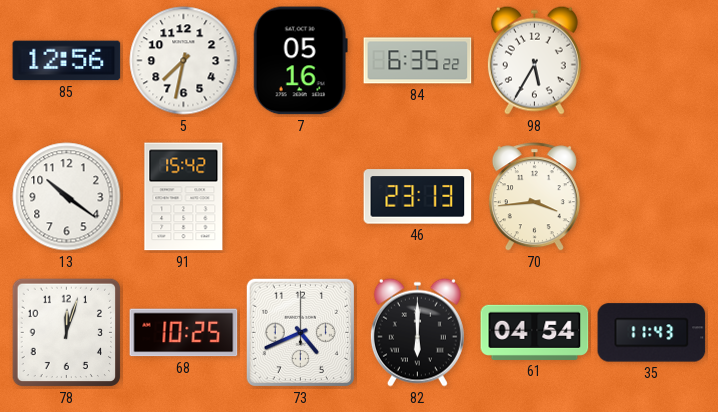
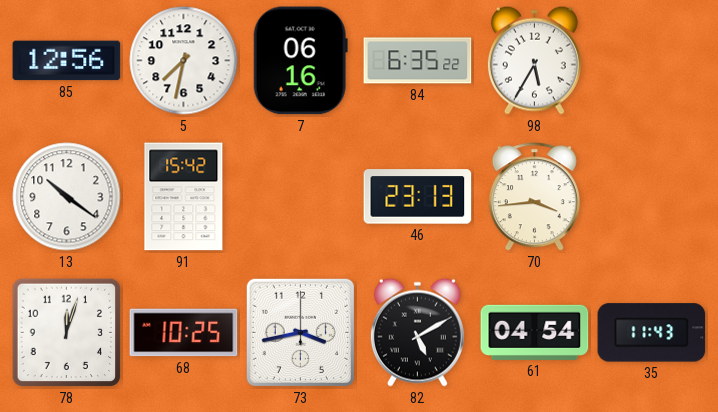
7: 05:16 -> 06:16 (300, 61)
73: 4:41 -> 3:43 (300, 332)
82: 6:00 -> 5:10 (417, 332)
